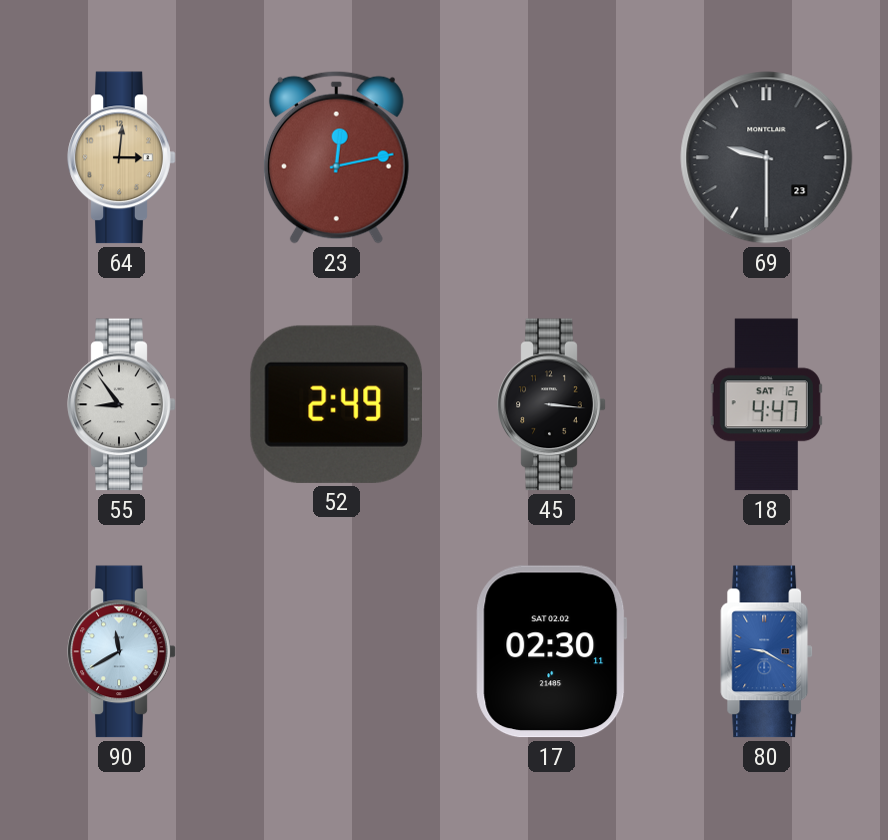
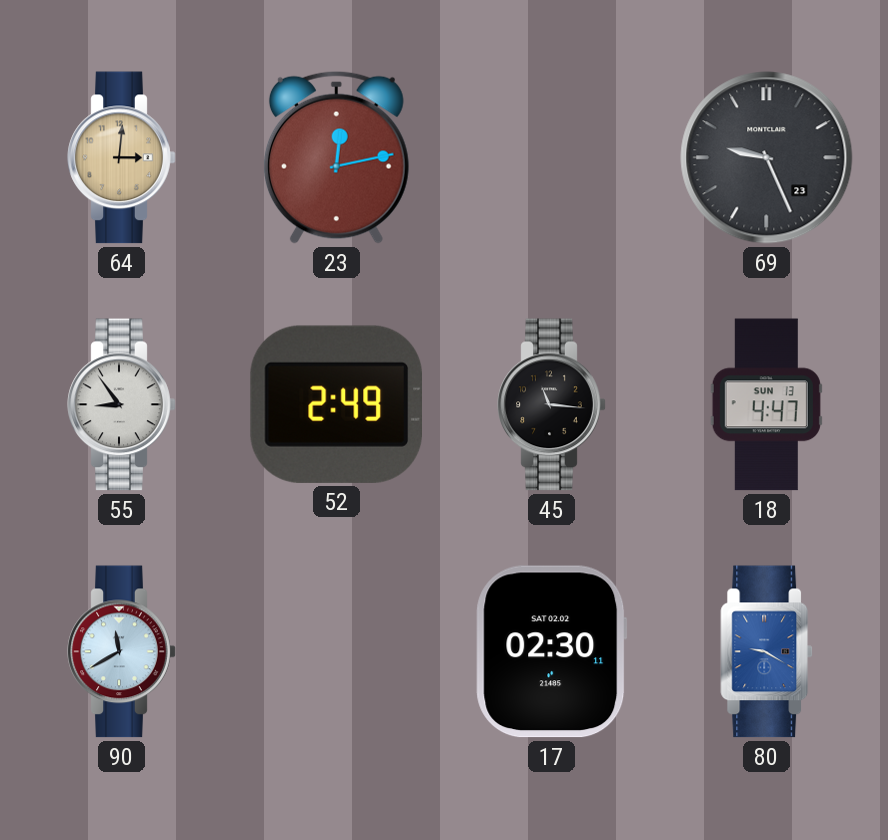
69: 9:30 -> 9:26 (767, 158)
45: 3:16 -> 11:16 (552, 405)
18 date: SAT 12 -> SUN 13 (766, 405)
